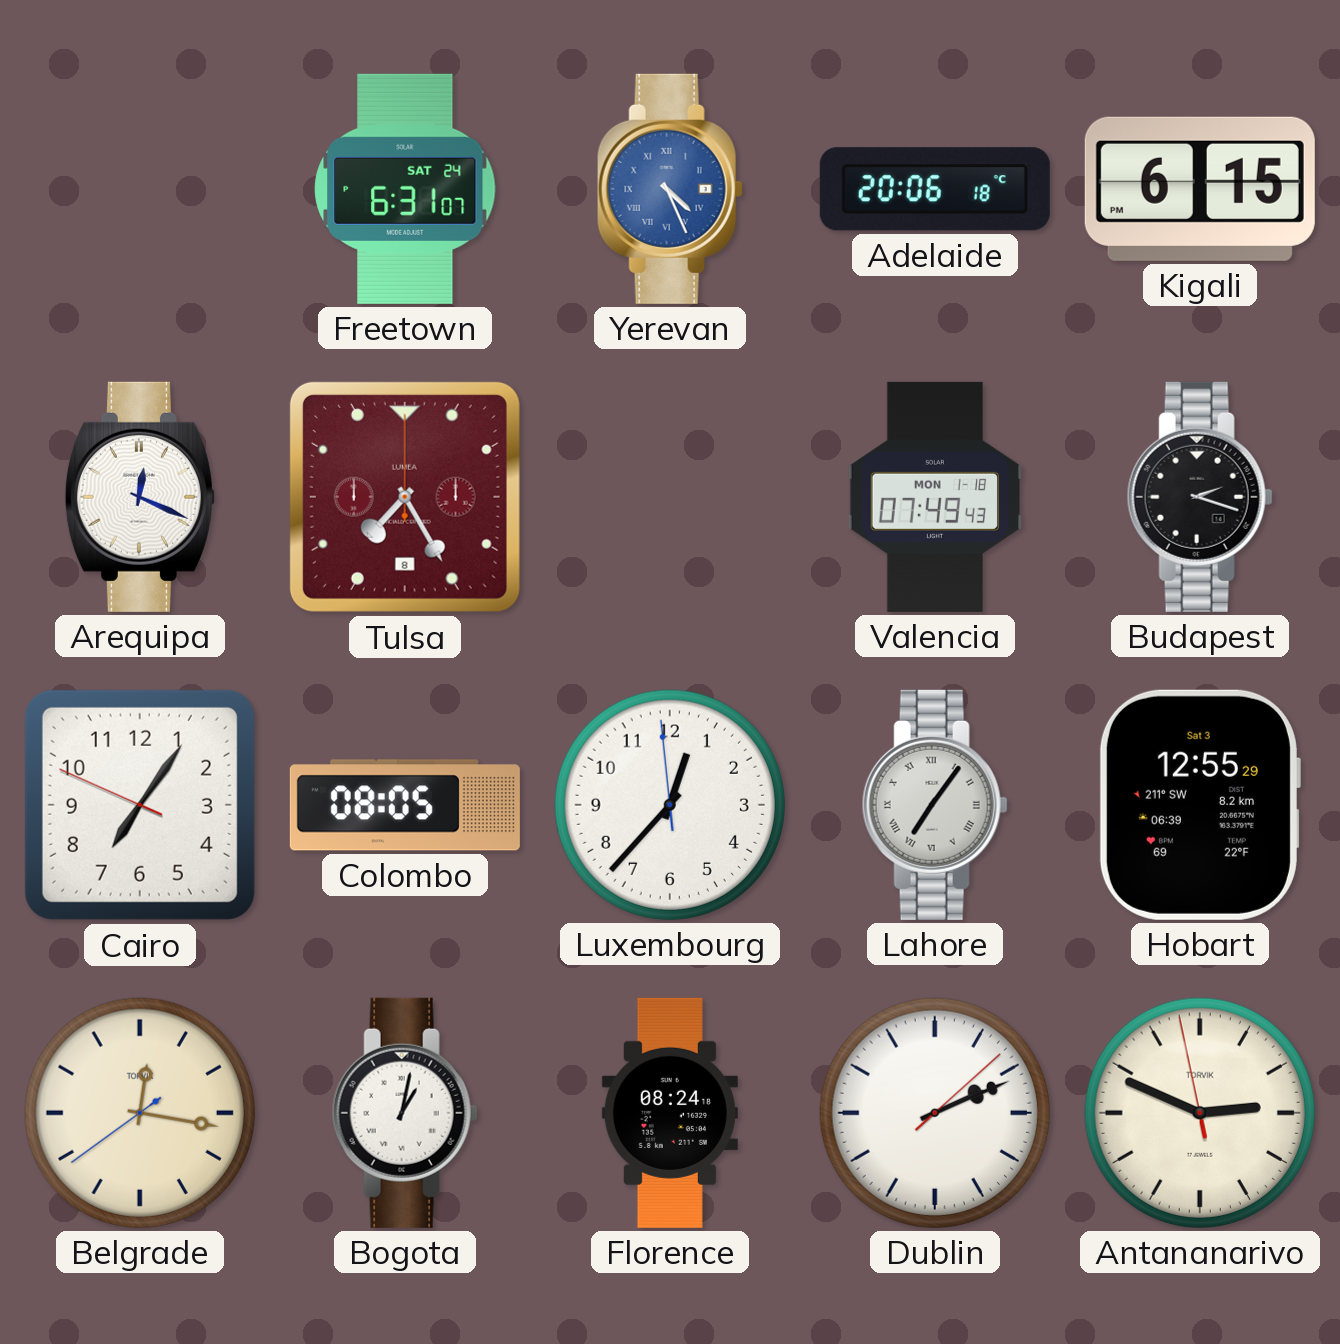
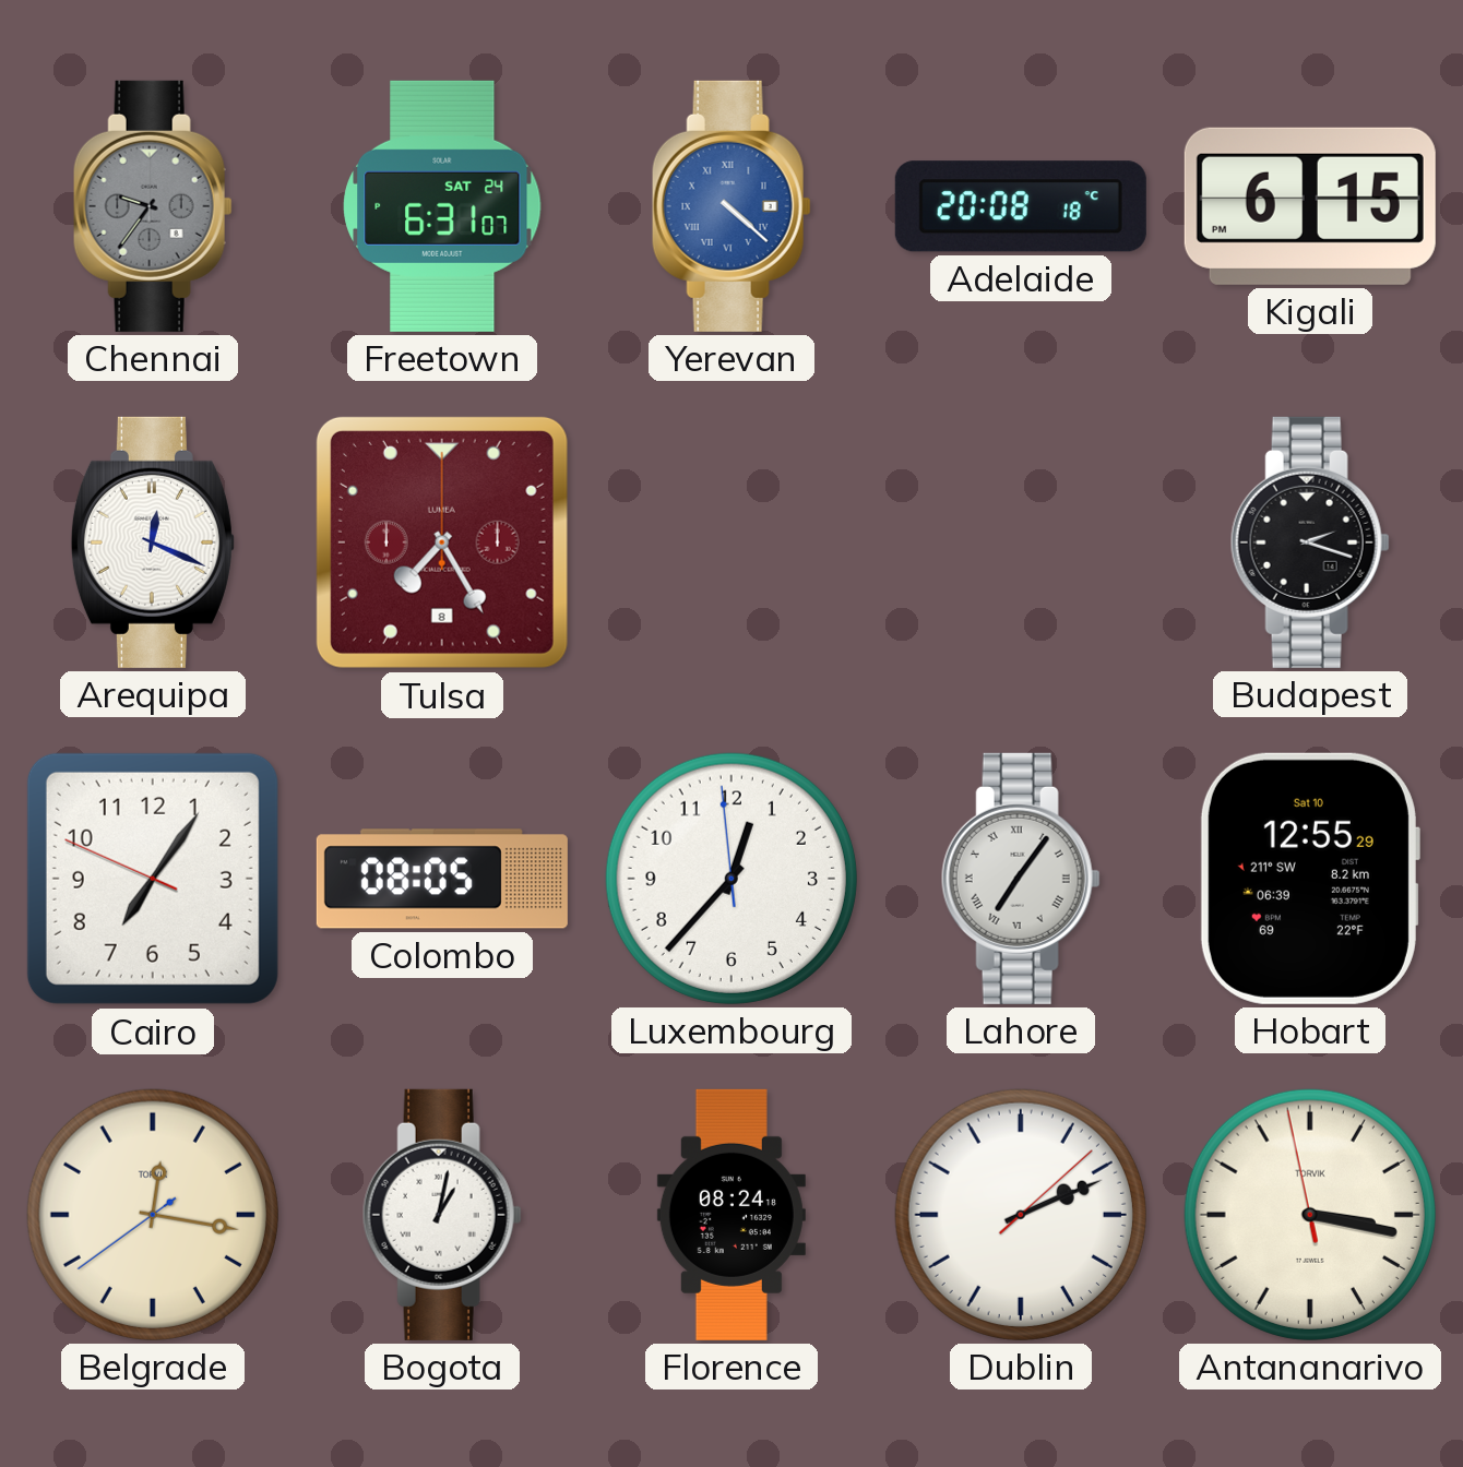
Chennai: none -> 9:36 (153, 206)
Yerevan: 4:26 -> 4:22 (731, 206)
Adelaide: 20:06 -> 20:08 (1021, 206)
Valencia: 07:49 -> none (935, 497)
Hobart date: Sat 3 -> Sat 10 (1309, 879)
Antananarivo: 2:48 -> 3:16 (1310, 1215)
